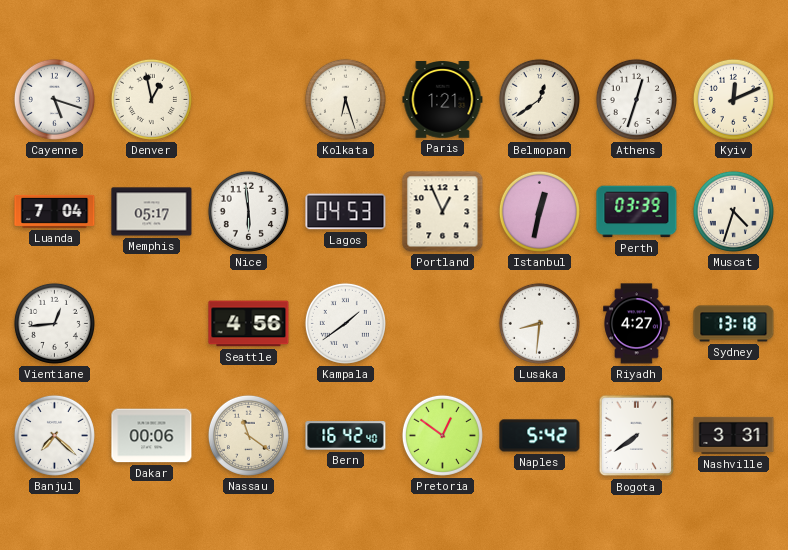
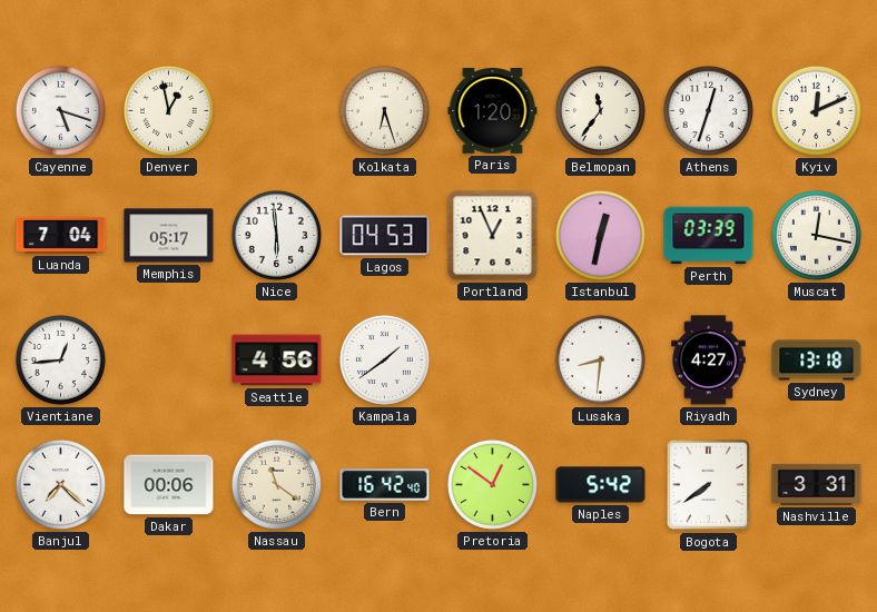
Paris: 1:21 -> 1:20 (493, 111)
Belmopan: 12:39 -> 11:36 (600, 110)
Muscat: 4:33 -> 12:17 (816, 235)
